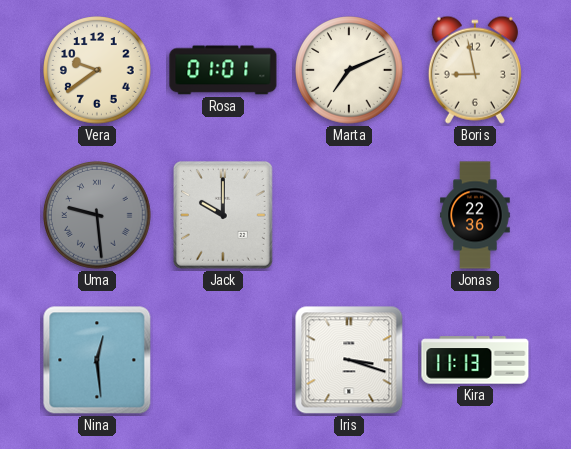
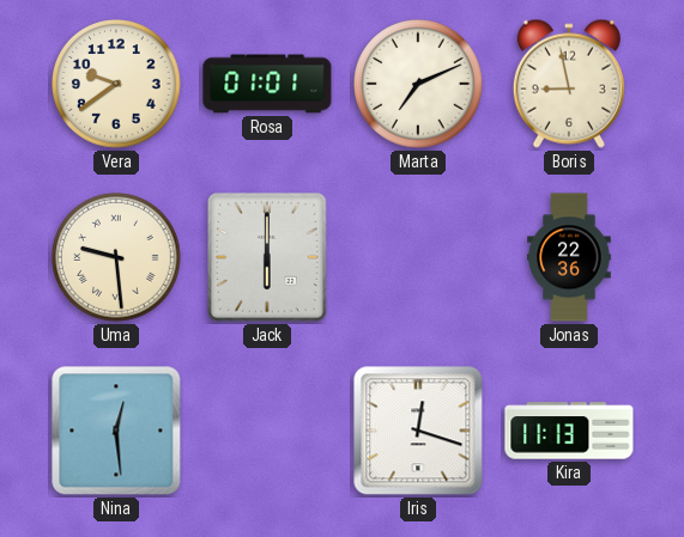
Uma dial: grey -> cream (116, 257)
Jack: 10:00 -> 6:00 (268, 258)
Iris: 3:18 -> 12:18 (418, 431)
